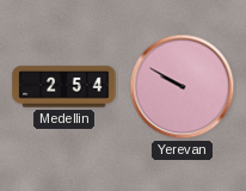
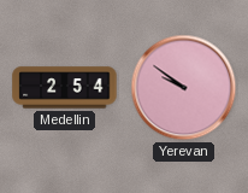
Yerevan: 9:50 -> 9:51 (184, 88)
